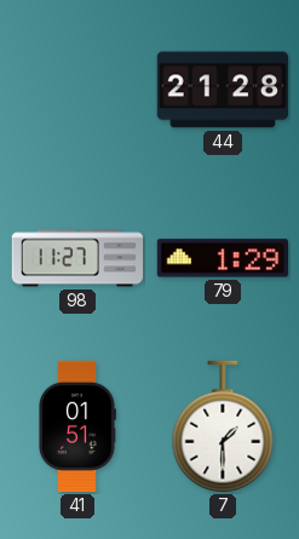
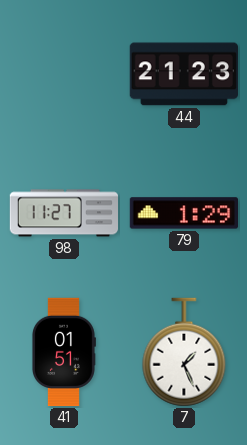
44: 21:28 -> 21:23 (184, 74)
7: 1:30 -> 1:26 (184, 352)
